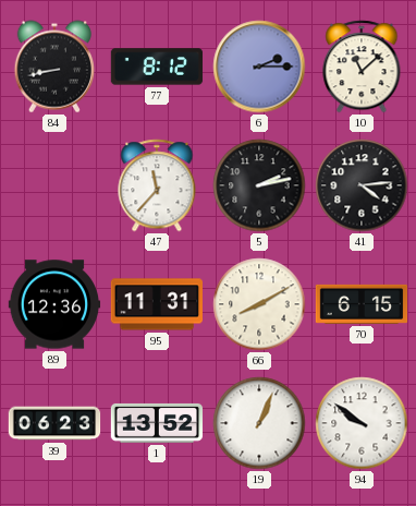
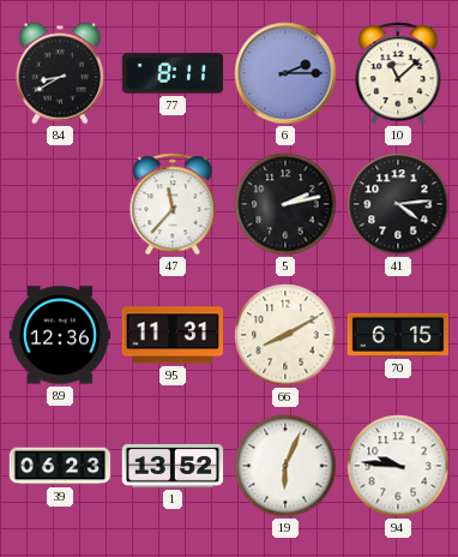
84: 8:43 -> 8:40 (59, 73)
77: 8:12 -> 8:11 (173, 73)
19: 1:04 -> 6:04 (285, 466)
94: 9:51 -> 9:46 (398, 466)
